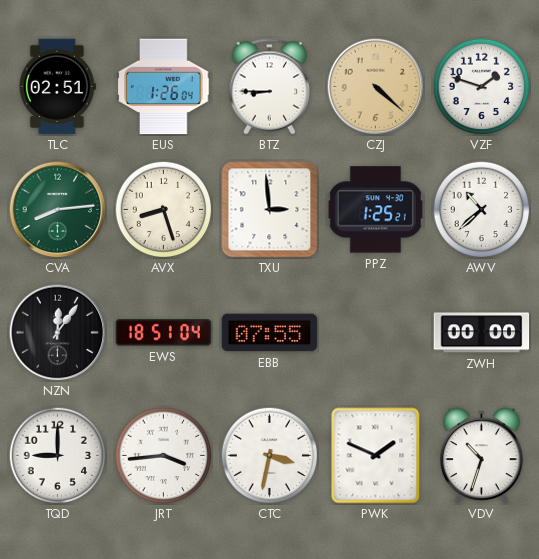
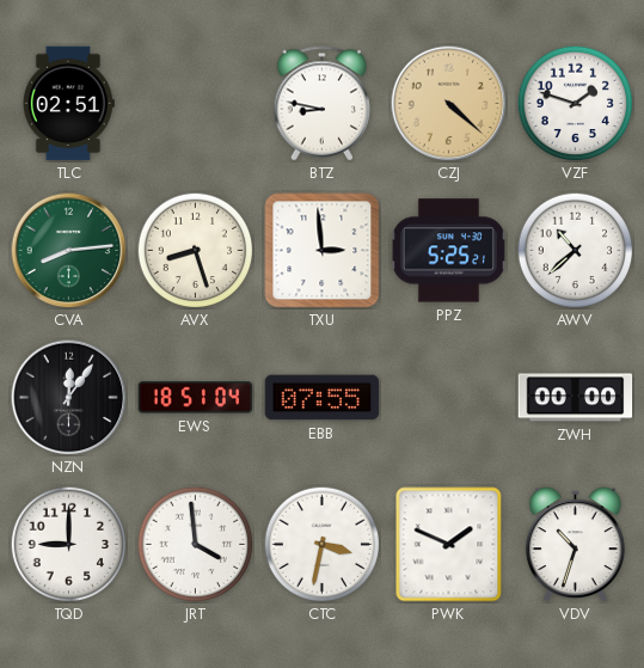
EUS: 1:26 -> none (164, 87)
BTZ: 8:45 -> 8:47 (323, 104)
PPZ: 1:25 -> 5:25 (448, 251)
JRT: 3:44 -> 3:59 (195, 544)
